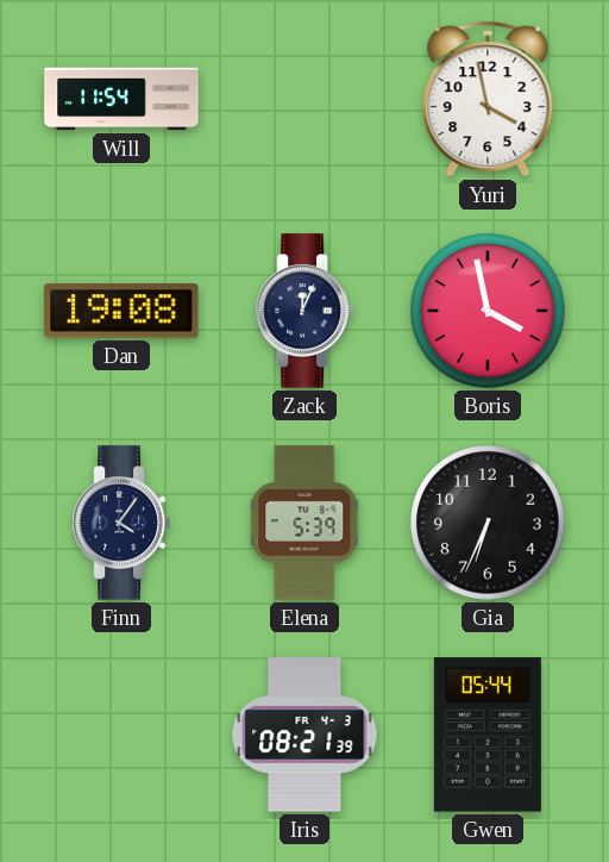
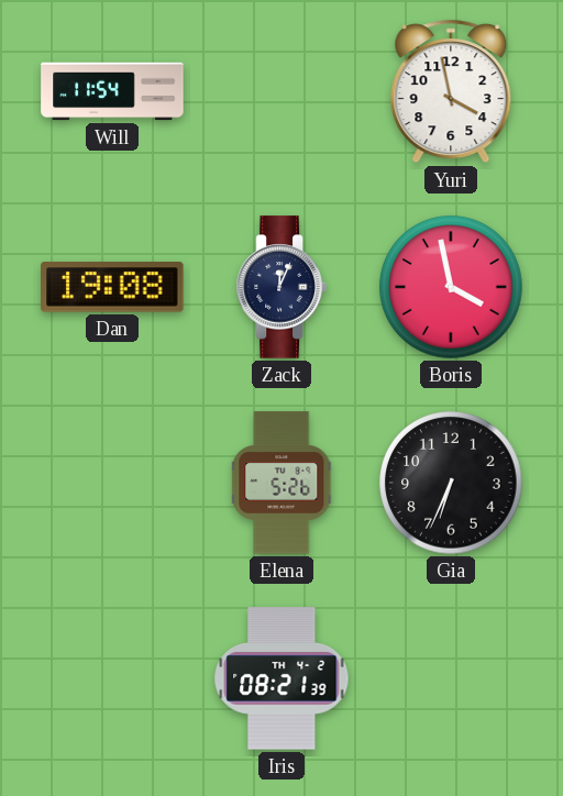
Finn: 4:06 -> none (121, 523)
Elena: 5:39 -> 5:26 (283, 483)
Iris date: FR 4-3 -> TH 4-2 (281, 678)
Gwen: 05:44 -> none (488, 735)
